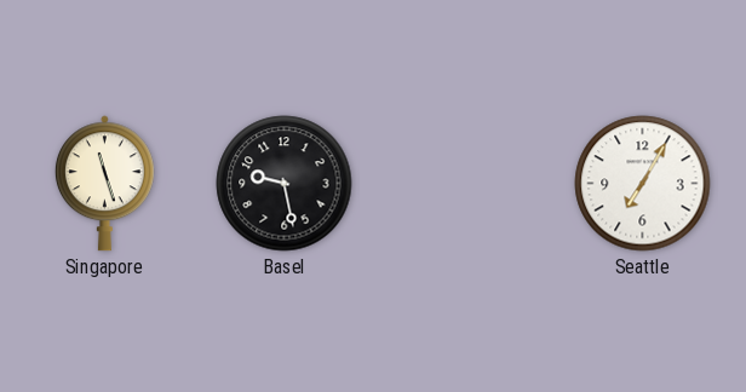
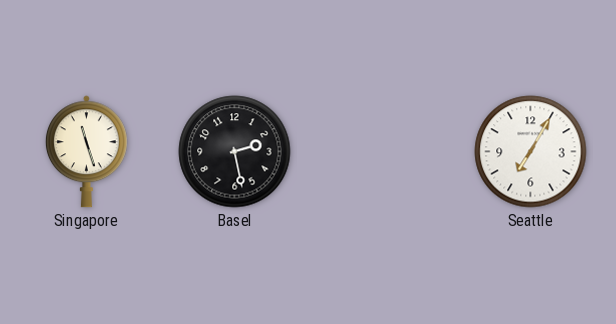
Basel: 9:28 -> 2:28 (235, 152)
